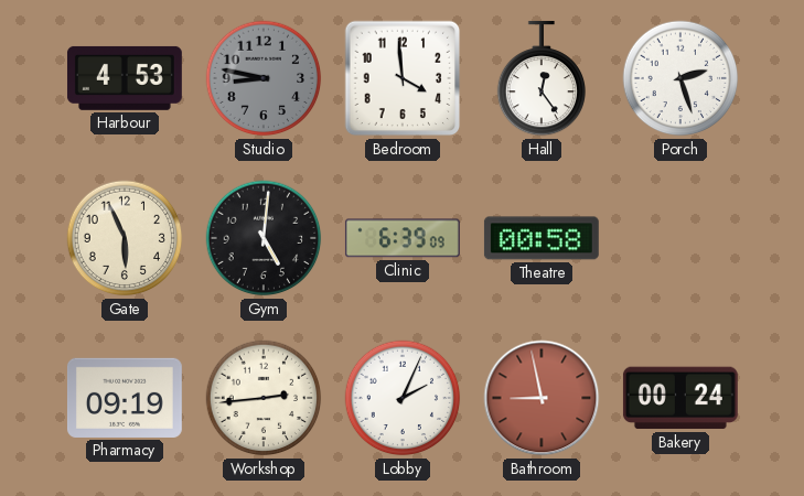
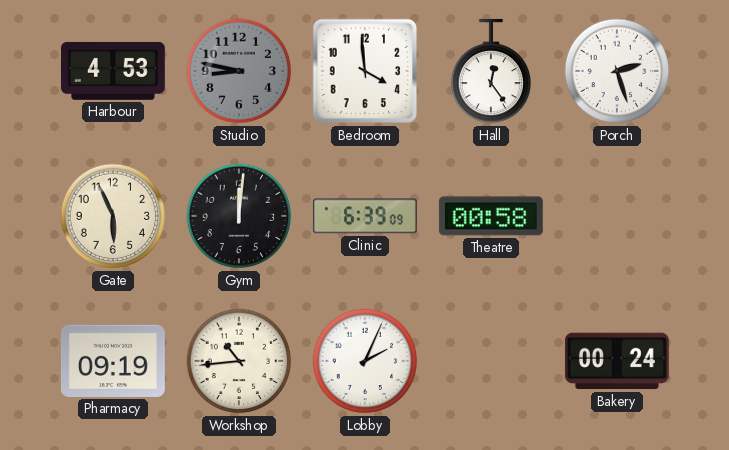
Gym: 5:01 -> 12:01 (239, 216)
Workshop: 2:44 -> 10:44 (239, 361)
Bathroom: 8:58 -> none (542, 398)
